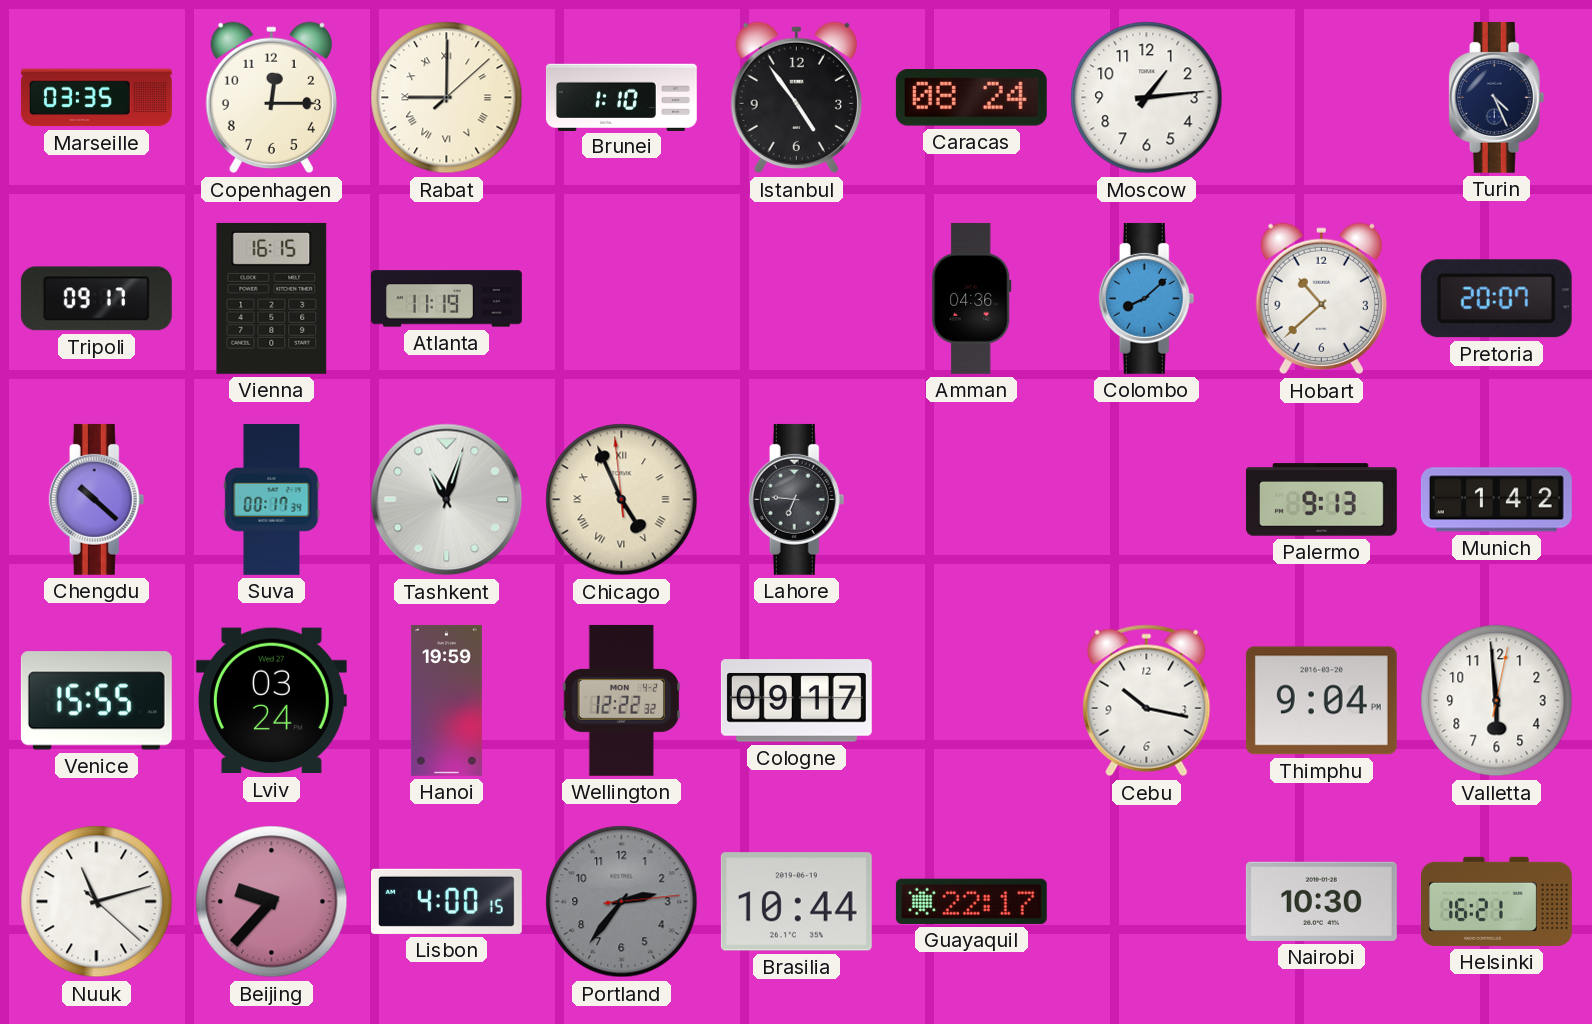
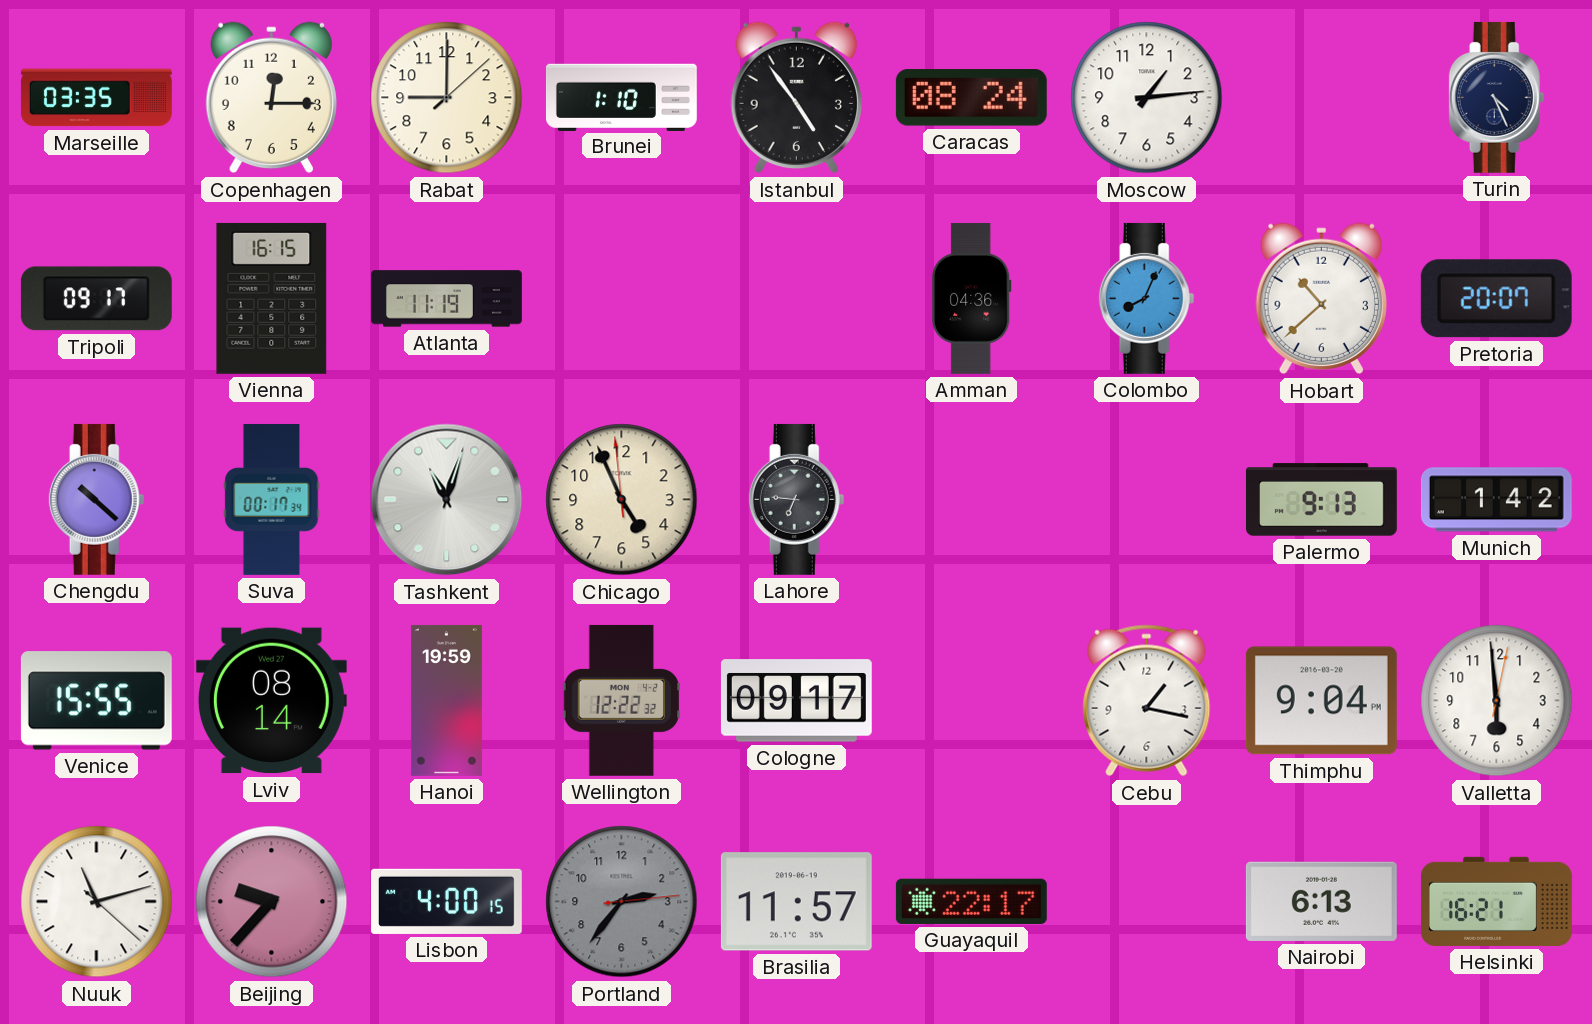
Rabat numerals: Roman -> Arabic (447, 98)
Colombo: 8:08 -> 8:04 (1147, 298)
Chicago numerals: Roman -> Arabic (622, 500)
Lviv: 03:24 -> 08:14 (271, 701)
Cebu: 10:17 -> 1:17 (1147, 701)
Brasilia: 10:44 -> 11:57 (796, 902)
Nairobi: 10:30 -> 6:13 (1321, 901)
